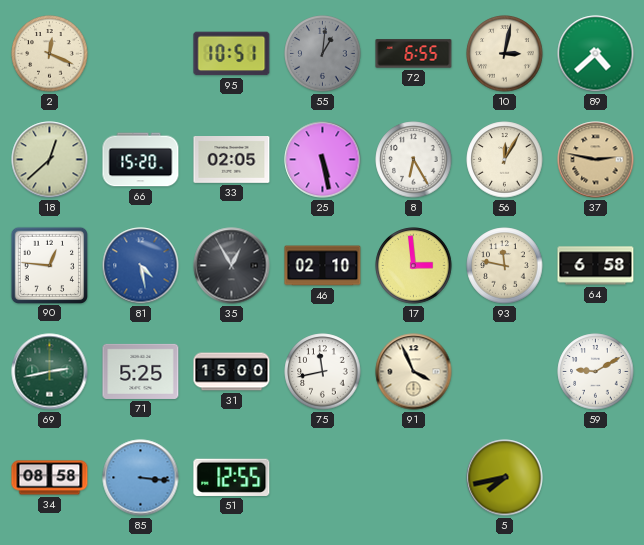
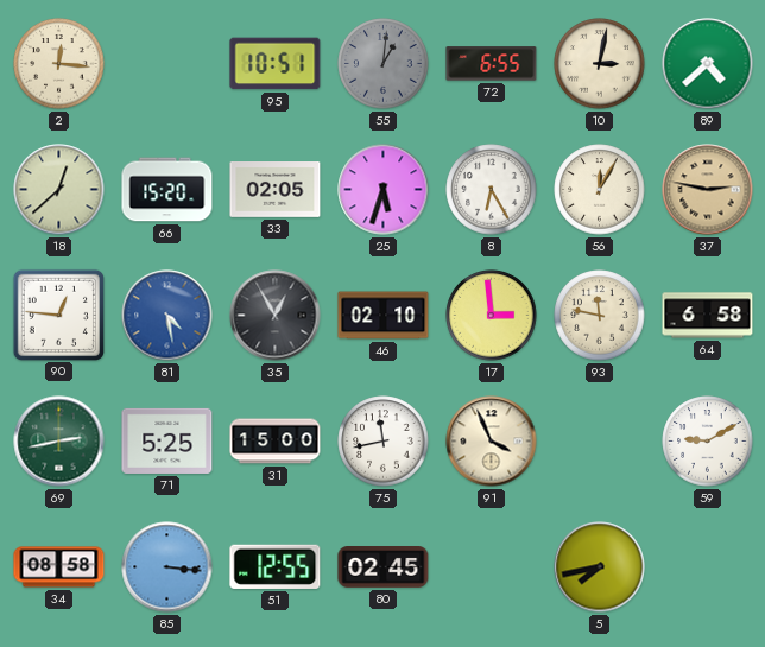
2: 12:19 -> 12:16 (59, 64)
25: 5:28 -> 5:33 (384, 190)
80: none -> 02:45 (384, 567)
